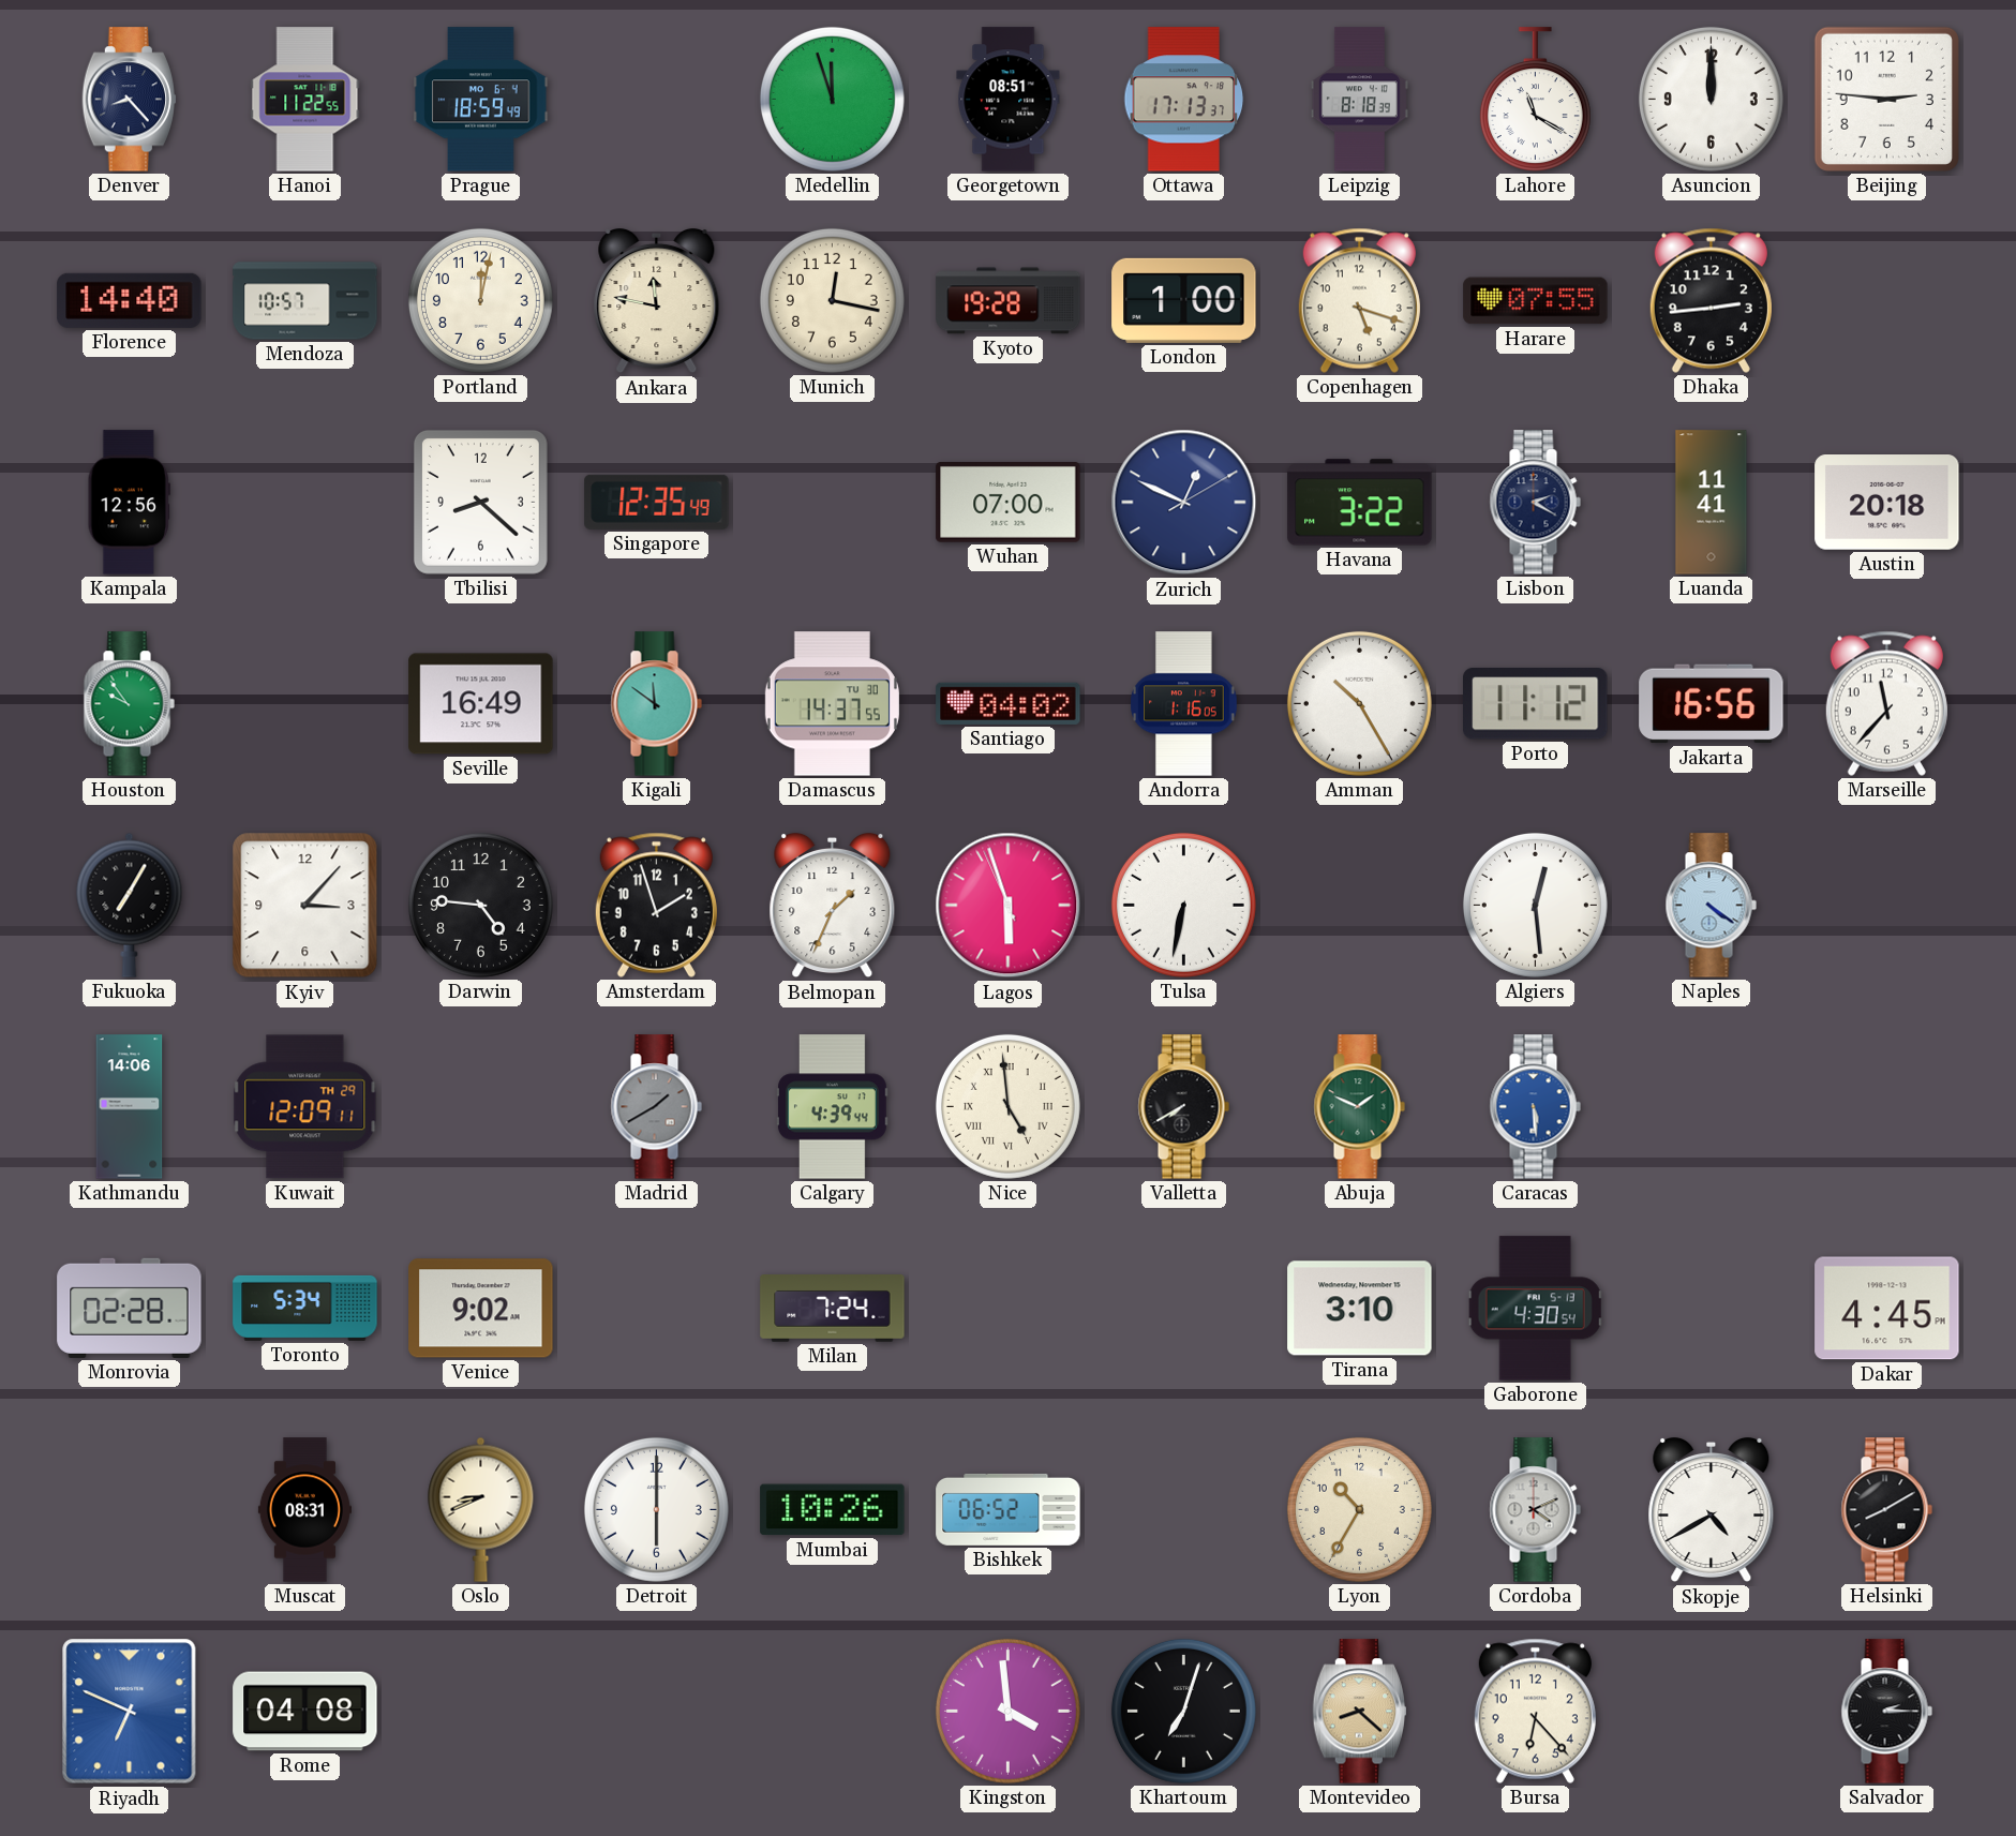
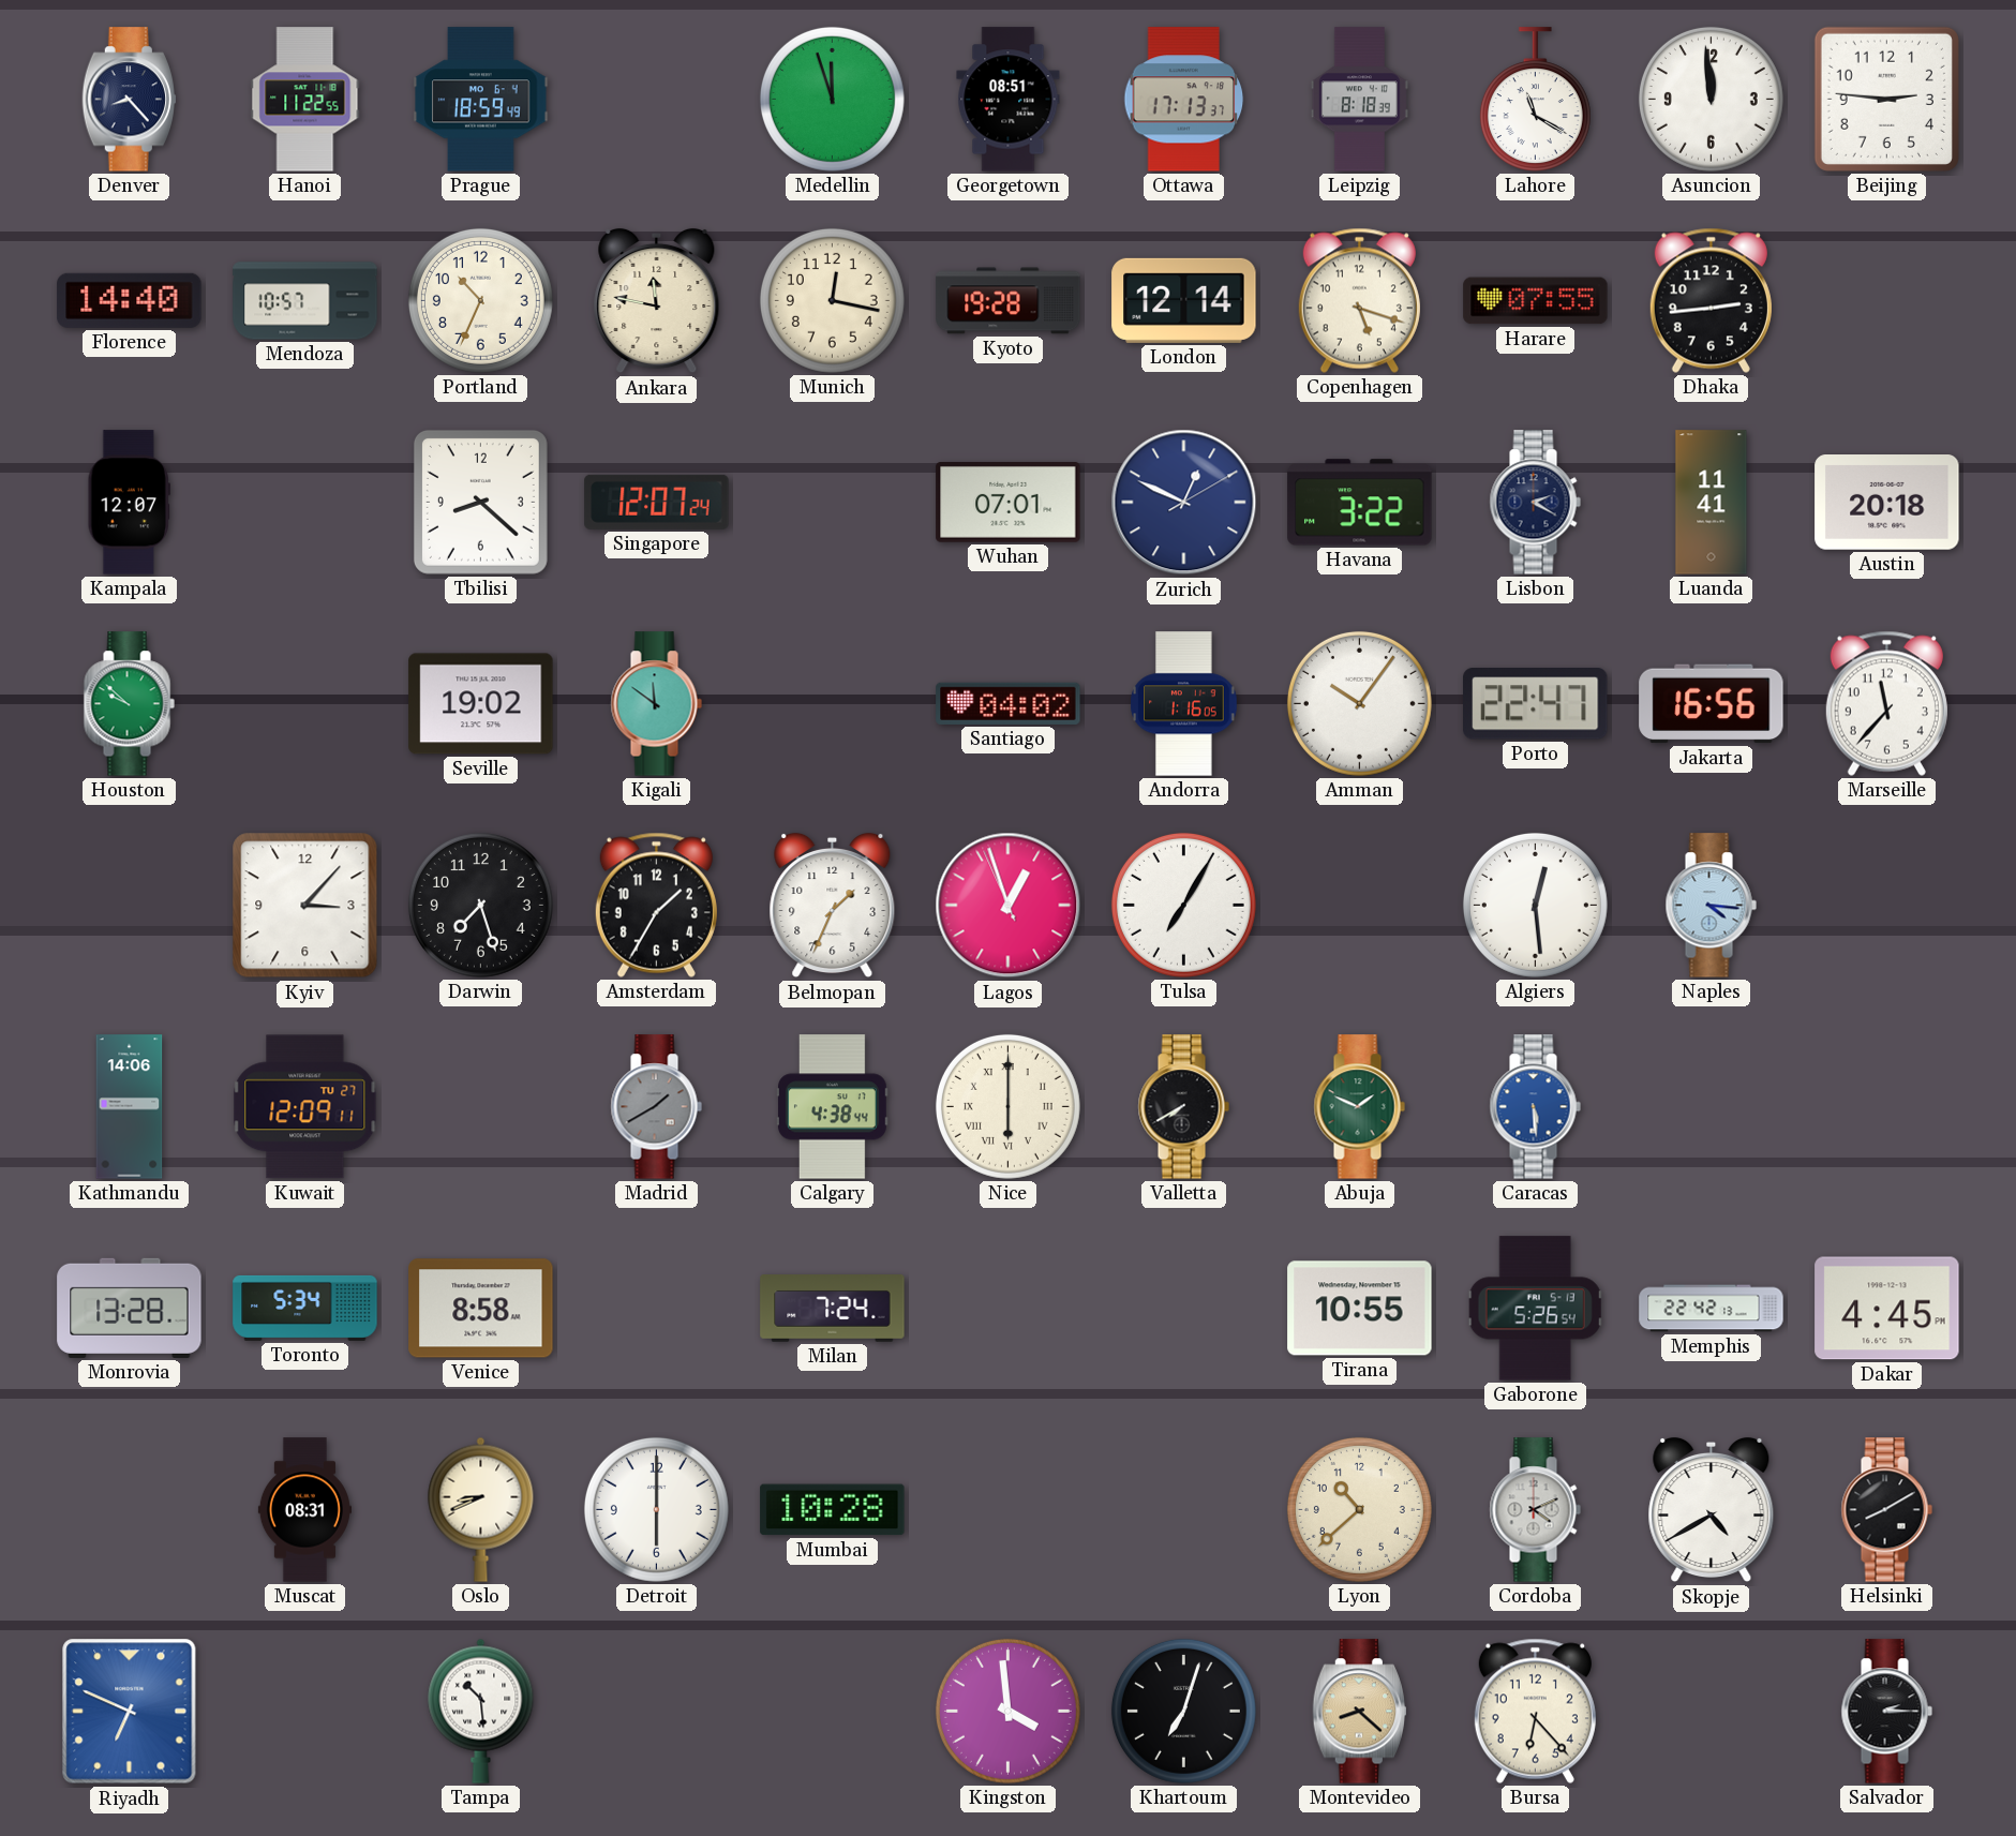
Asuncion: 12:00 -> 11:59 (1711, 99)
Portland: 12:02 -> 10:34 (480, 300)
London: 1:00 -> 12:14 (1184, 300)
Kampala: 12:56 -> 12:07 (129, 503)
Singapore: 12:35 -> 12:07 (657, 502)
Wuhan: 07:00 -> 07:01 (1009, 503)
Houston: 9:54 -> 9:52 (129, 704)
Seville: 16:49 -> 19:02 (481, 704)
Damascus: 14:37 -> none (832, 704)
Amman: 10:25 -> 10:06 (1359, 703)
Porto: 11:12 -> 22:47 (1536, 704)
Fukuoka: 7:05 -> none (130, 905)
Darwin: 4:46 -> 7:27 (480, 905)
Amsterdam: 1:57 -> 1:35 (656, 905)
Lagos: 5:56 -> 12:56 (1009, 906)
Tulsa: 6:32 -> 7:05 (1183, 905)
Naples: 4:21 -> 4:16 (1711, 906)
Kuwait date: TH 29 -> TU 27 (305, 1107)
Calgary: 4:39 -> 4:38 (833, 1107)
Nice: 4:59 -> 6:00 (1007, 1106)
Monrovia: 02:28 -> 13:28 (130, 1308)
Venice: 9:02 -> 8:58 (481, 1309)
Tirana: 3:10 -> 10:55 (1360, 1309)
Gaborone: 4:30 -> 5:26 (1536, 1309)
Memphis: none -> 22:42 (1712, 1309)
Mumbai: 10:26 -> 10:28 (833, 1510)
Bishkek: 06:52 -> none (1009, 1509)
Lyon: 10:35 -> 10:38 (1359, 1509)
Rome: 04:08 -> none (305, 1712)
Tampa: none -> 10:29 (481, 1711)
